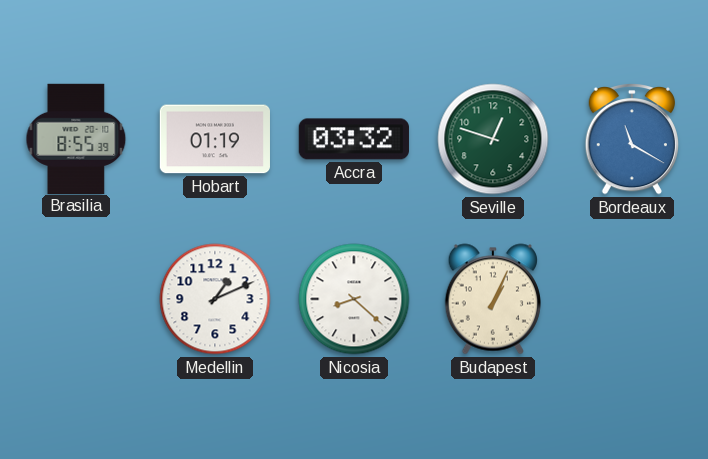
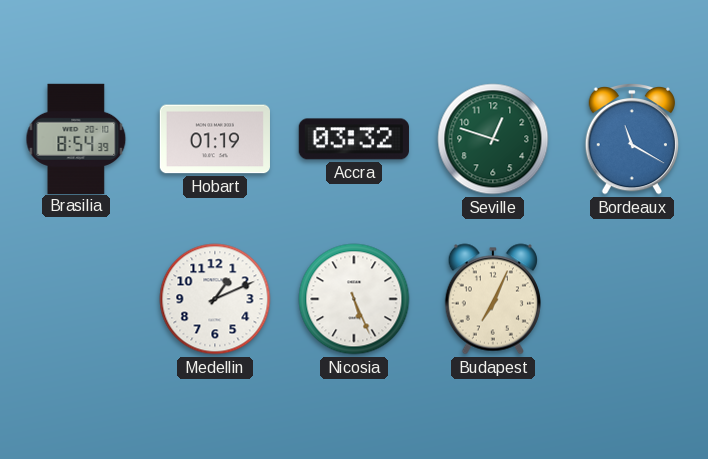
Brasilia: 8:55 -> 8:54 (76, 138)
Nicosia: 8:22 -> 5:26 (354, 299)
Budapest: 1:04 -> 7:04 (493, 299)
